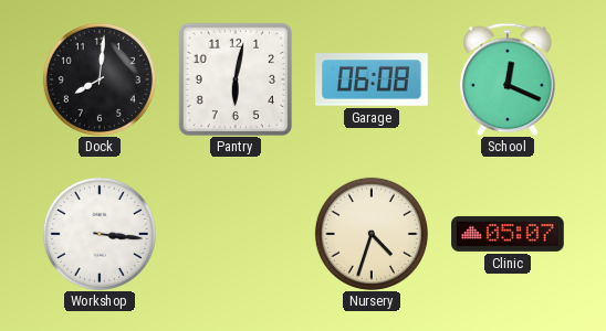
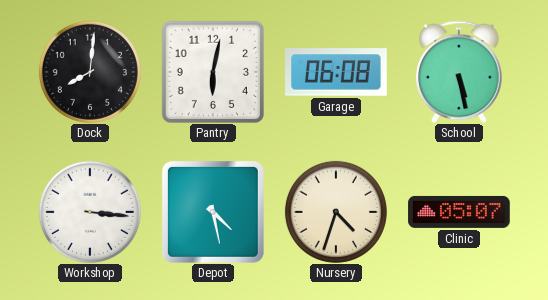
School: 12:19 -> 5:28 (459, 72)
Depot: none -> 4:28 (213, 212)
